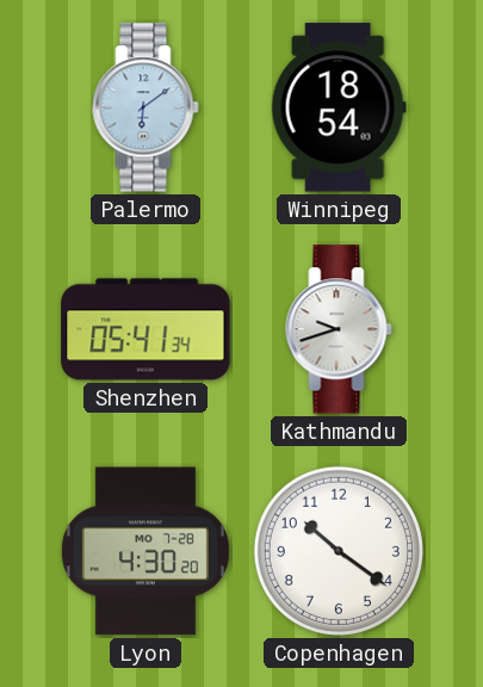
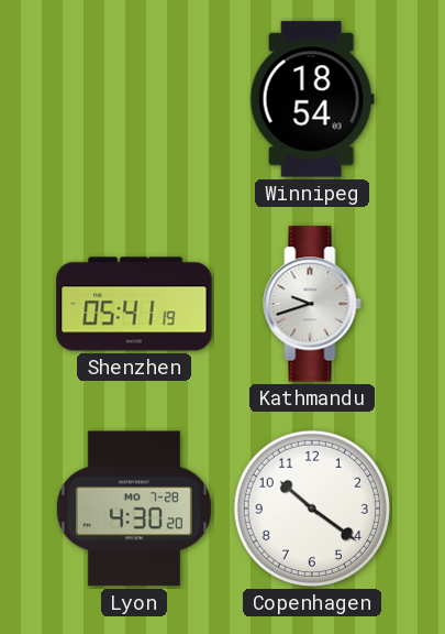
Palermo: 6:09 -> none (145, 107)
Shenzhen: 05:41:34 -> 05:41:19 (134, 304)
